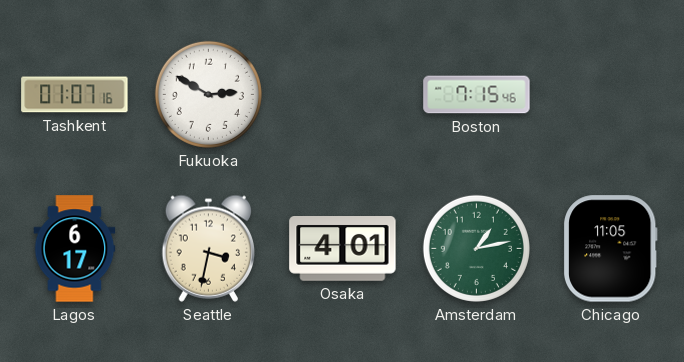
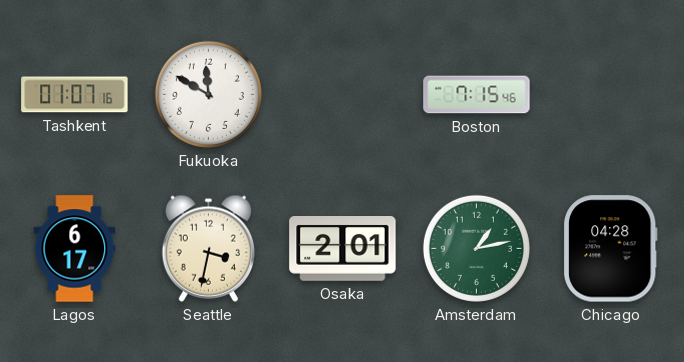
Fukuoka: 2:50 -> 11:50 (208, 94)
Osaka: 4:01 -> 2:01 (343, 249)
Chicago: 11:05 -> 04:28 (610, 249)
